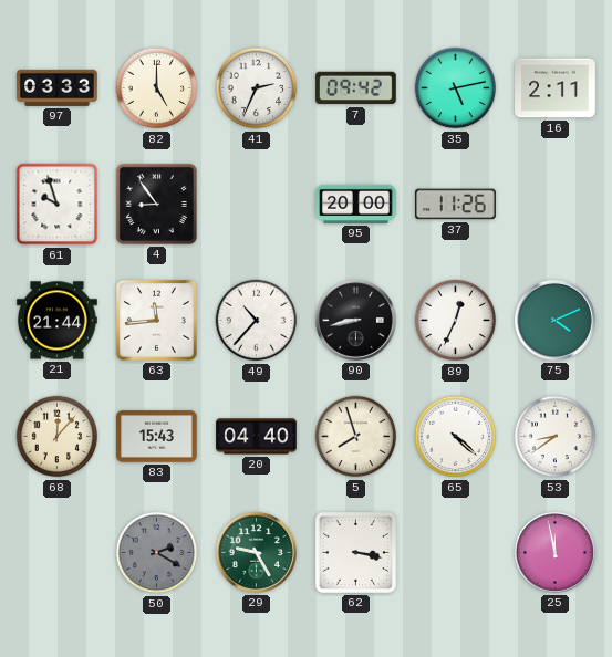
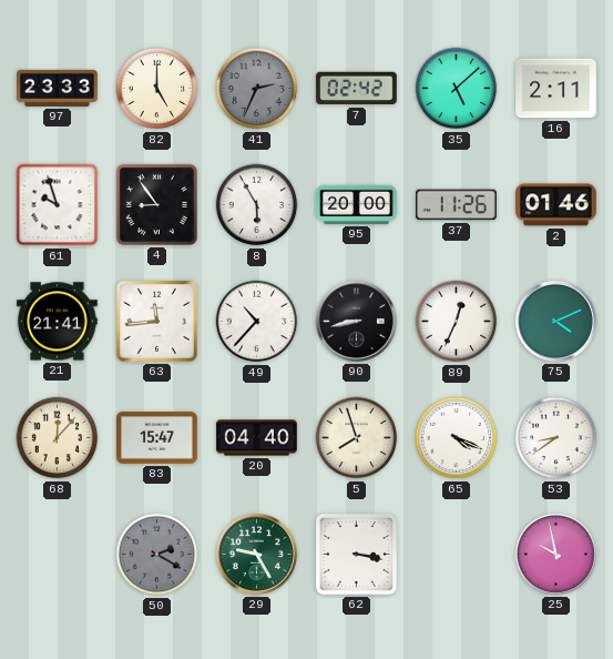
97: 03:33 -> 23:33 (58, 88)
41 dial: white -> grey (257, 89)
7: 09:42 -> 02:42 (357, 89)
35: 5:13 -> 5:08 (457, 89)
8: none -> 5:55 (257, 205)
2: none -> 01:46 (556, 205)
21: 21:44 -> 21:41 (58, 322)
83: 15:43 -> 15:47 (157, 438)
65: 4:22 -> 4:19 (457, 438)
25: 11:58 -> 9:58 (555, 554)
